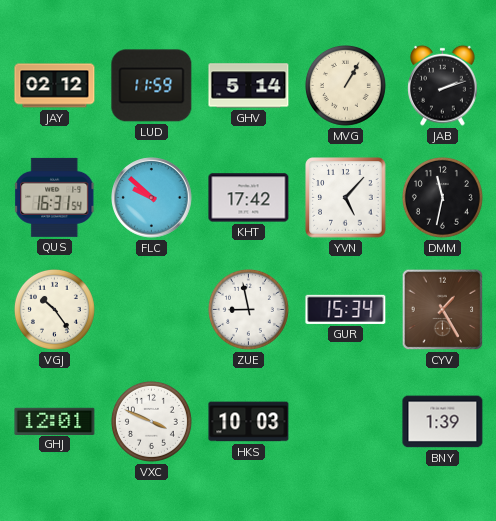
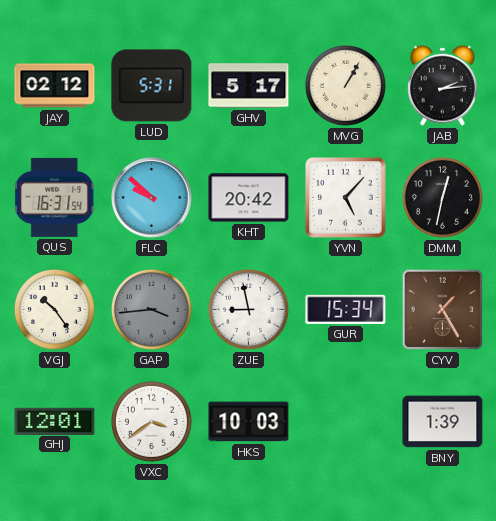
LUD: 11:59 -> 5:31 (152, 86)
GHV: 5:14 -> 5:17 (249, 86)
JAB: 2:12 -> 2:14 (443, 85)
KHT: 17:42 -> 20:42 (249, 198)
DMM: 11:32 -> 12:32 (442, 197)
GAP: none -> 3:44 (151, 309)
VXC: 3:49 -> 3:39 (151, 421)
